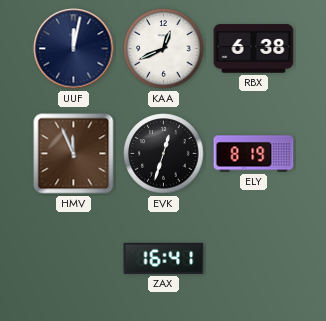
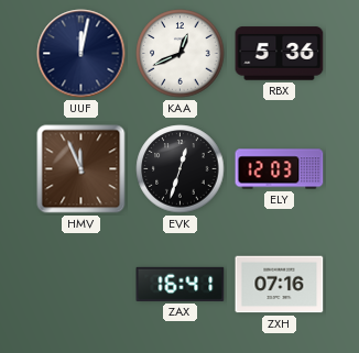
RBX: 6:38 -> 5:36 (280, 54)
ELY: 8:19 -> 12:03 (280, 169)
ZXH: none -> 07:16 (280, 285)
